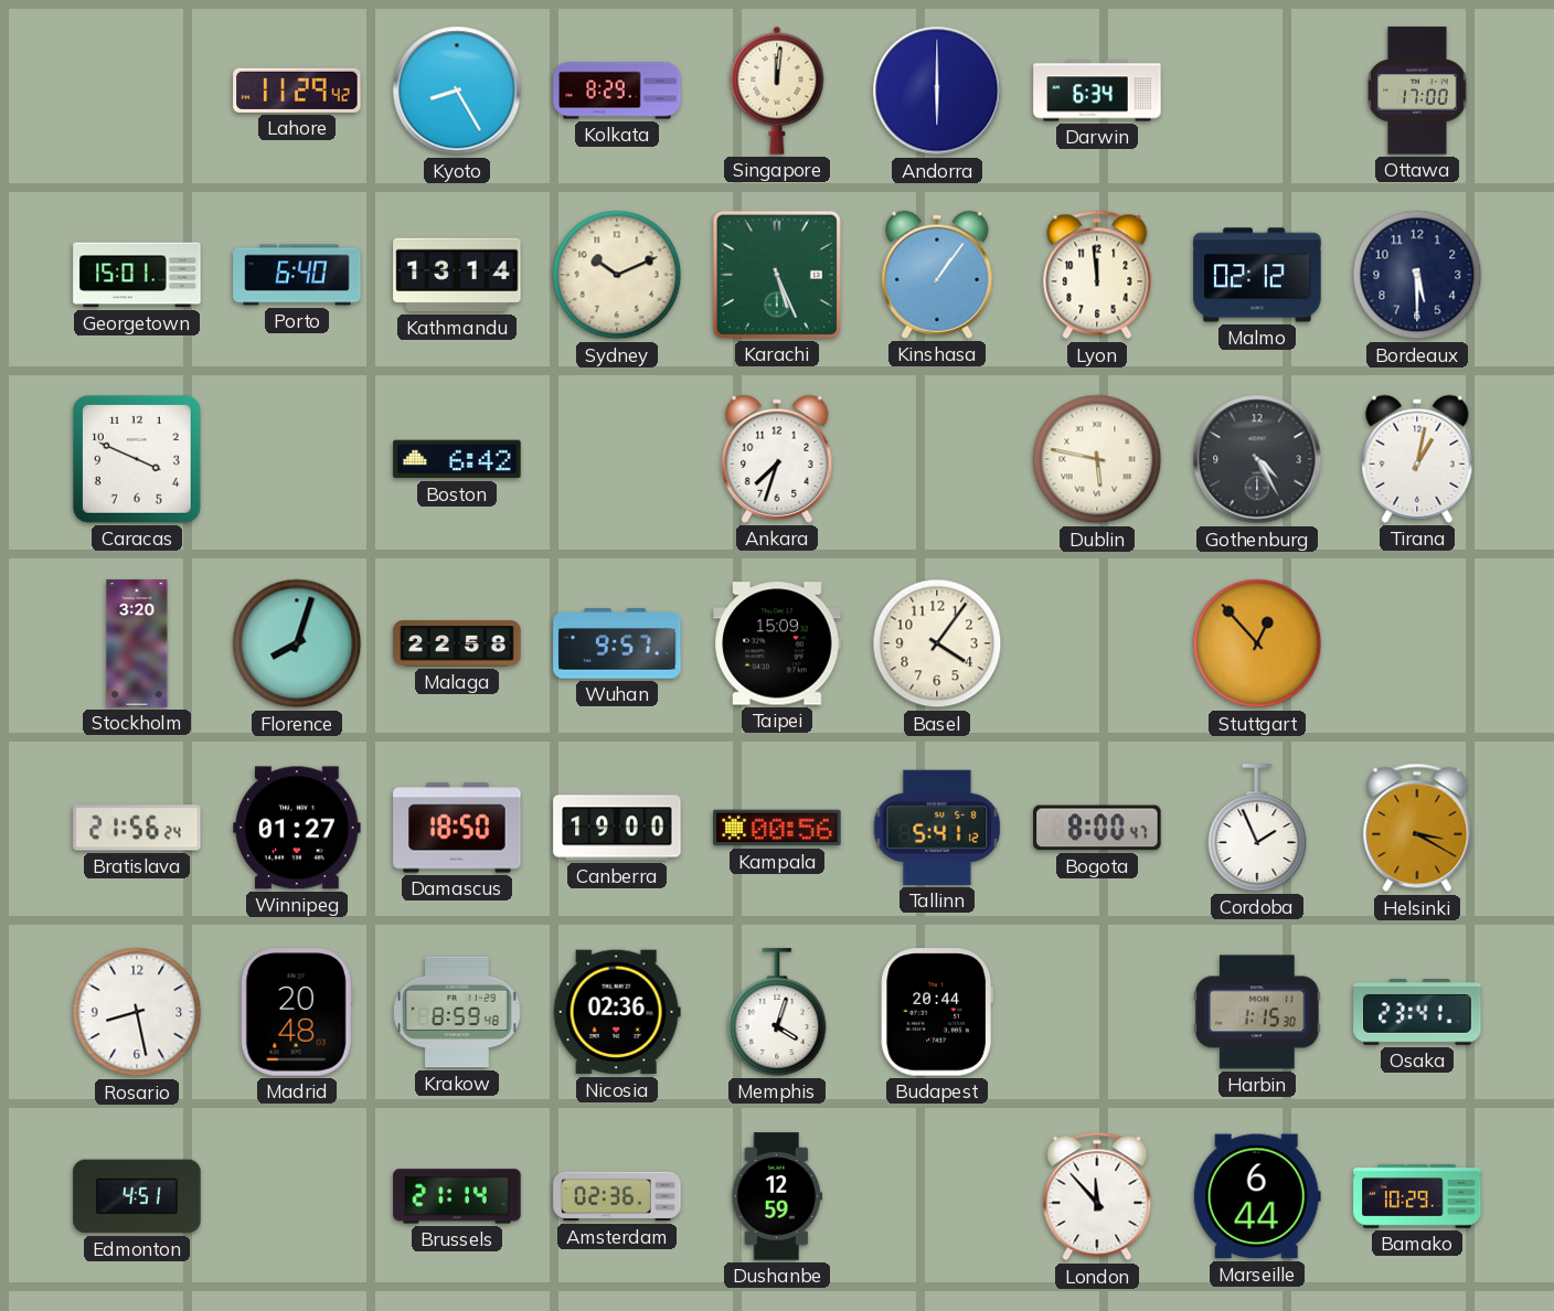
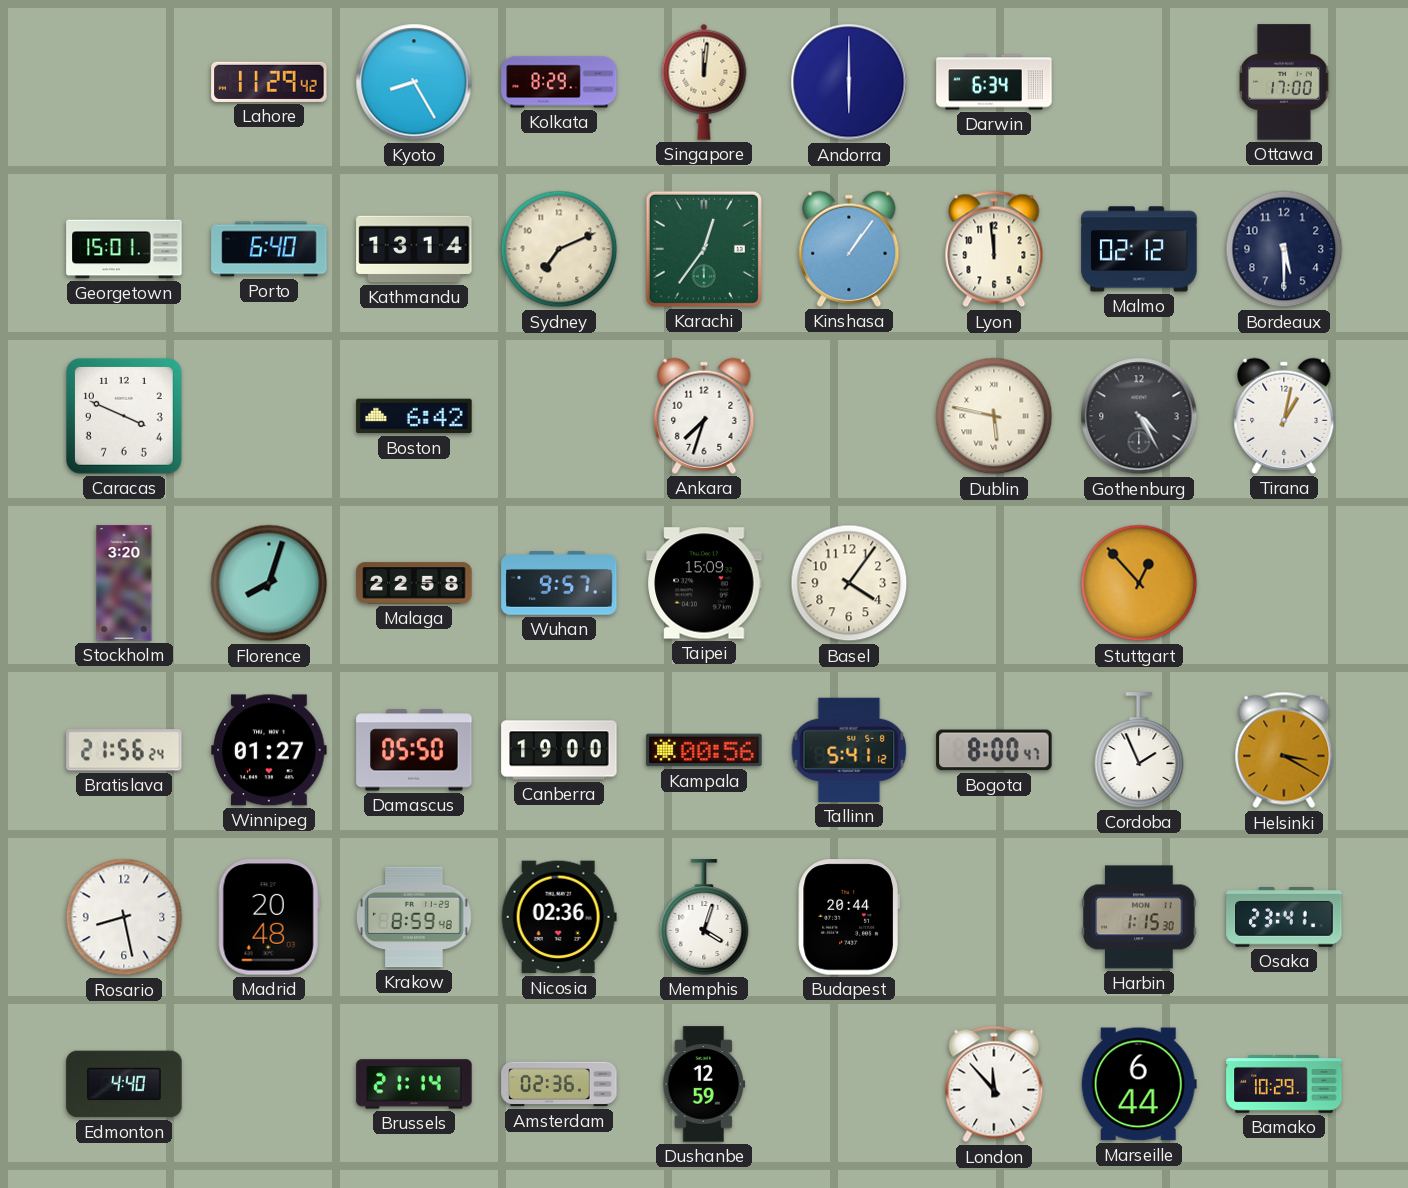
Sydney: 10:11 -> 7:11 (559, 249)
Karachi: 5:26 -> 12:36 (704, 249)
Damascus: 18:50 -> 05:50 (414, 750)
Edmonton: 4:51 -> 4:40 (124, 1084)
